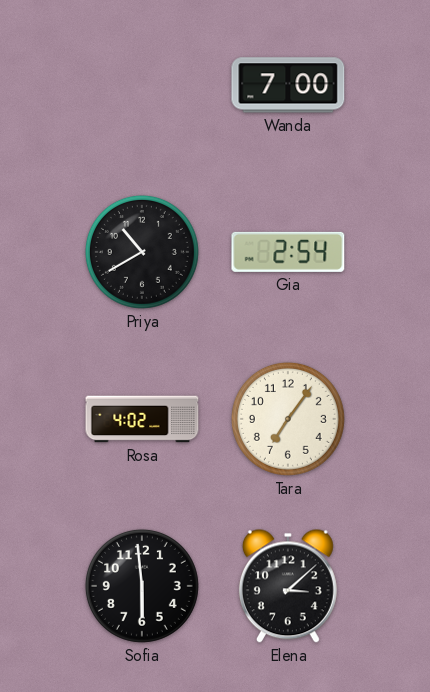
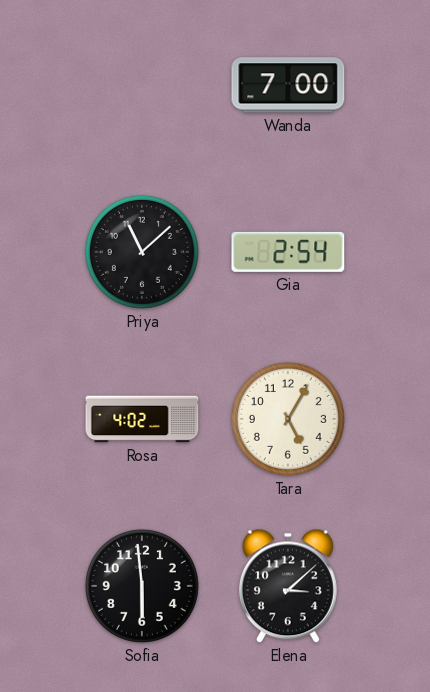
Priya: 10:40 -> 11:08 (142, 252)
Tara: 7:06 -> 5:05 (288, 419)
